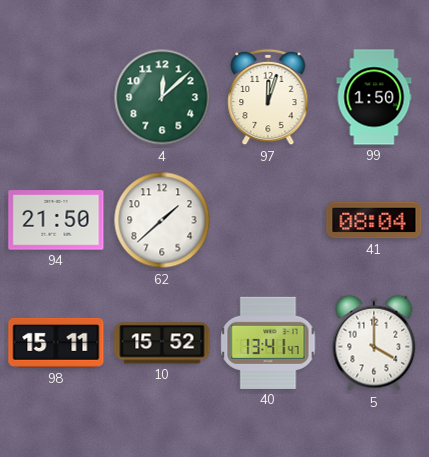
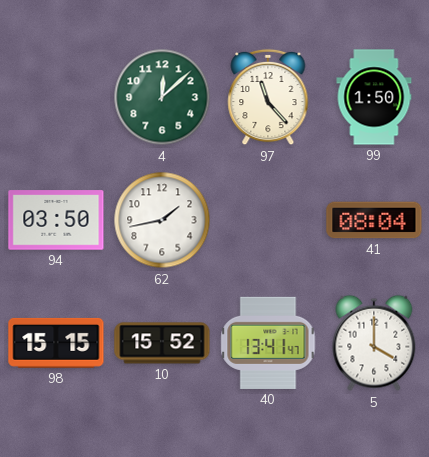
97: 12:03 -> 11:23 (268, 97)
94: 21:50 -> 03:50 (56, 220)
62: 1:38 -> 1:43 (162, 220)
98: 15:11 -> 15:15 (56, 343)
